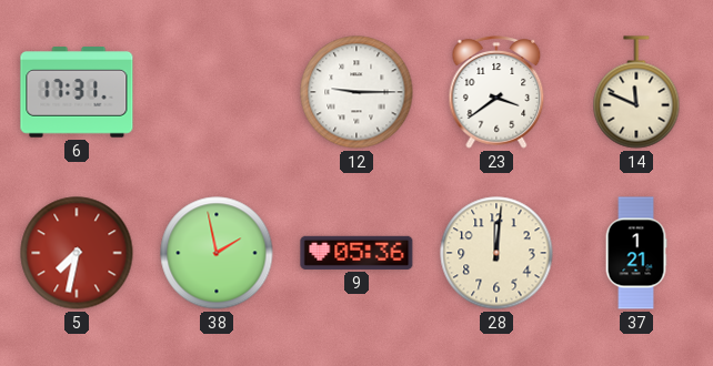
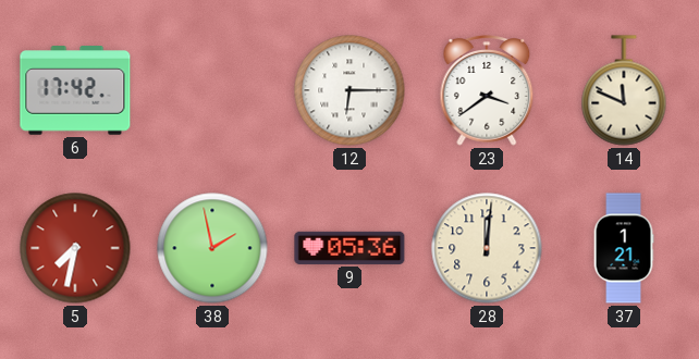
6: 17:31 -> 17:42 (75, 90)
12: 9:15 -> 6:15 (349, 90)
